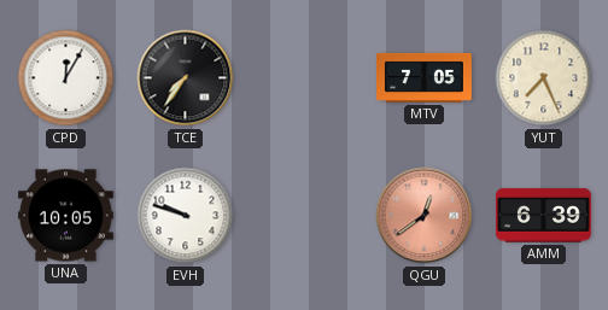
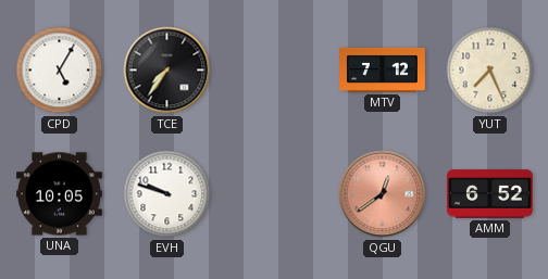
CPD: 12:05 -> 5:05 (60, 71)
MTV: 7:05 -> 7:12 (383, 69)
AMM: 6:39 -> 6:52 (489, 194)
